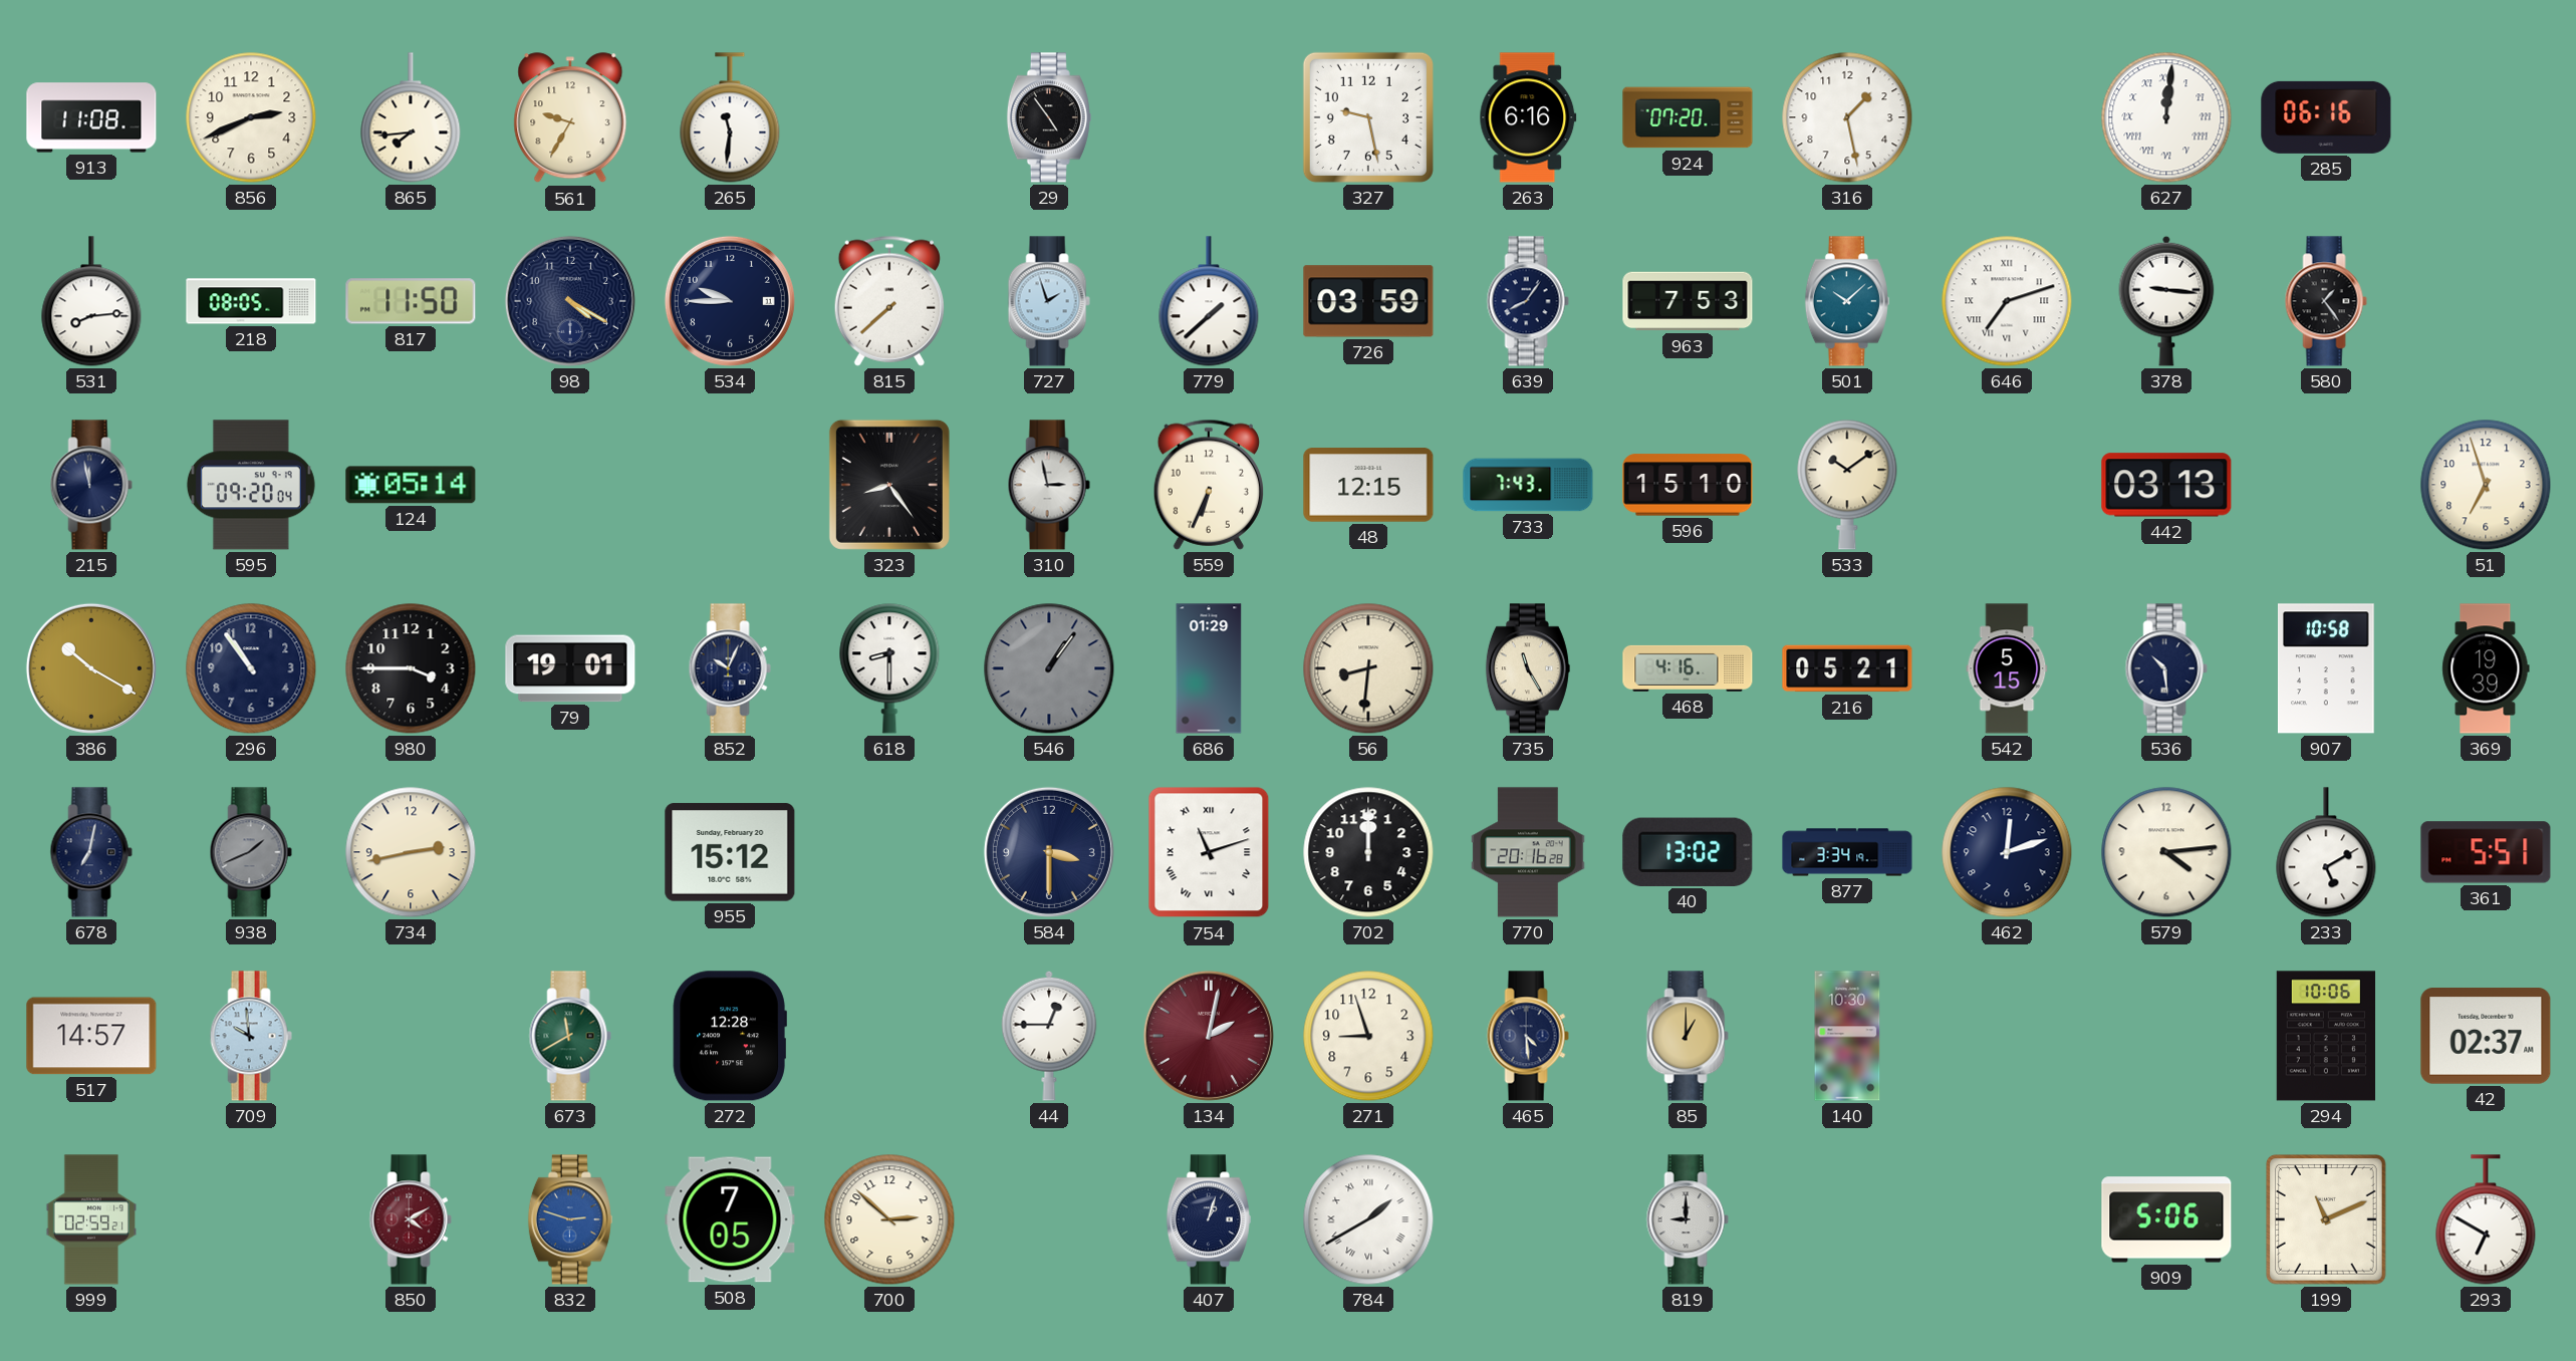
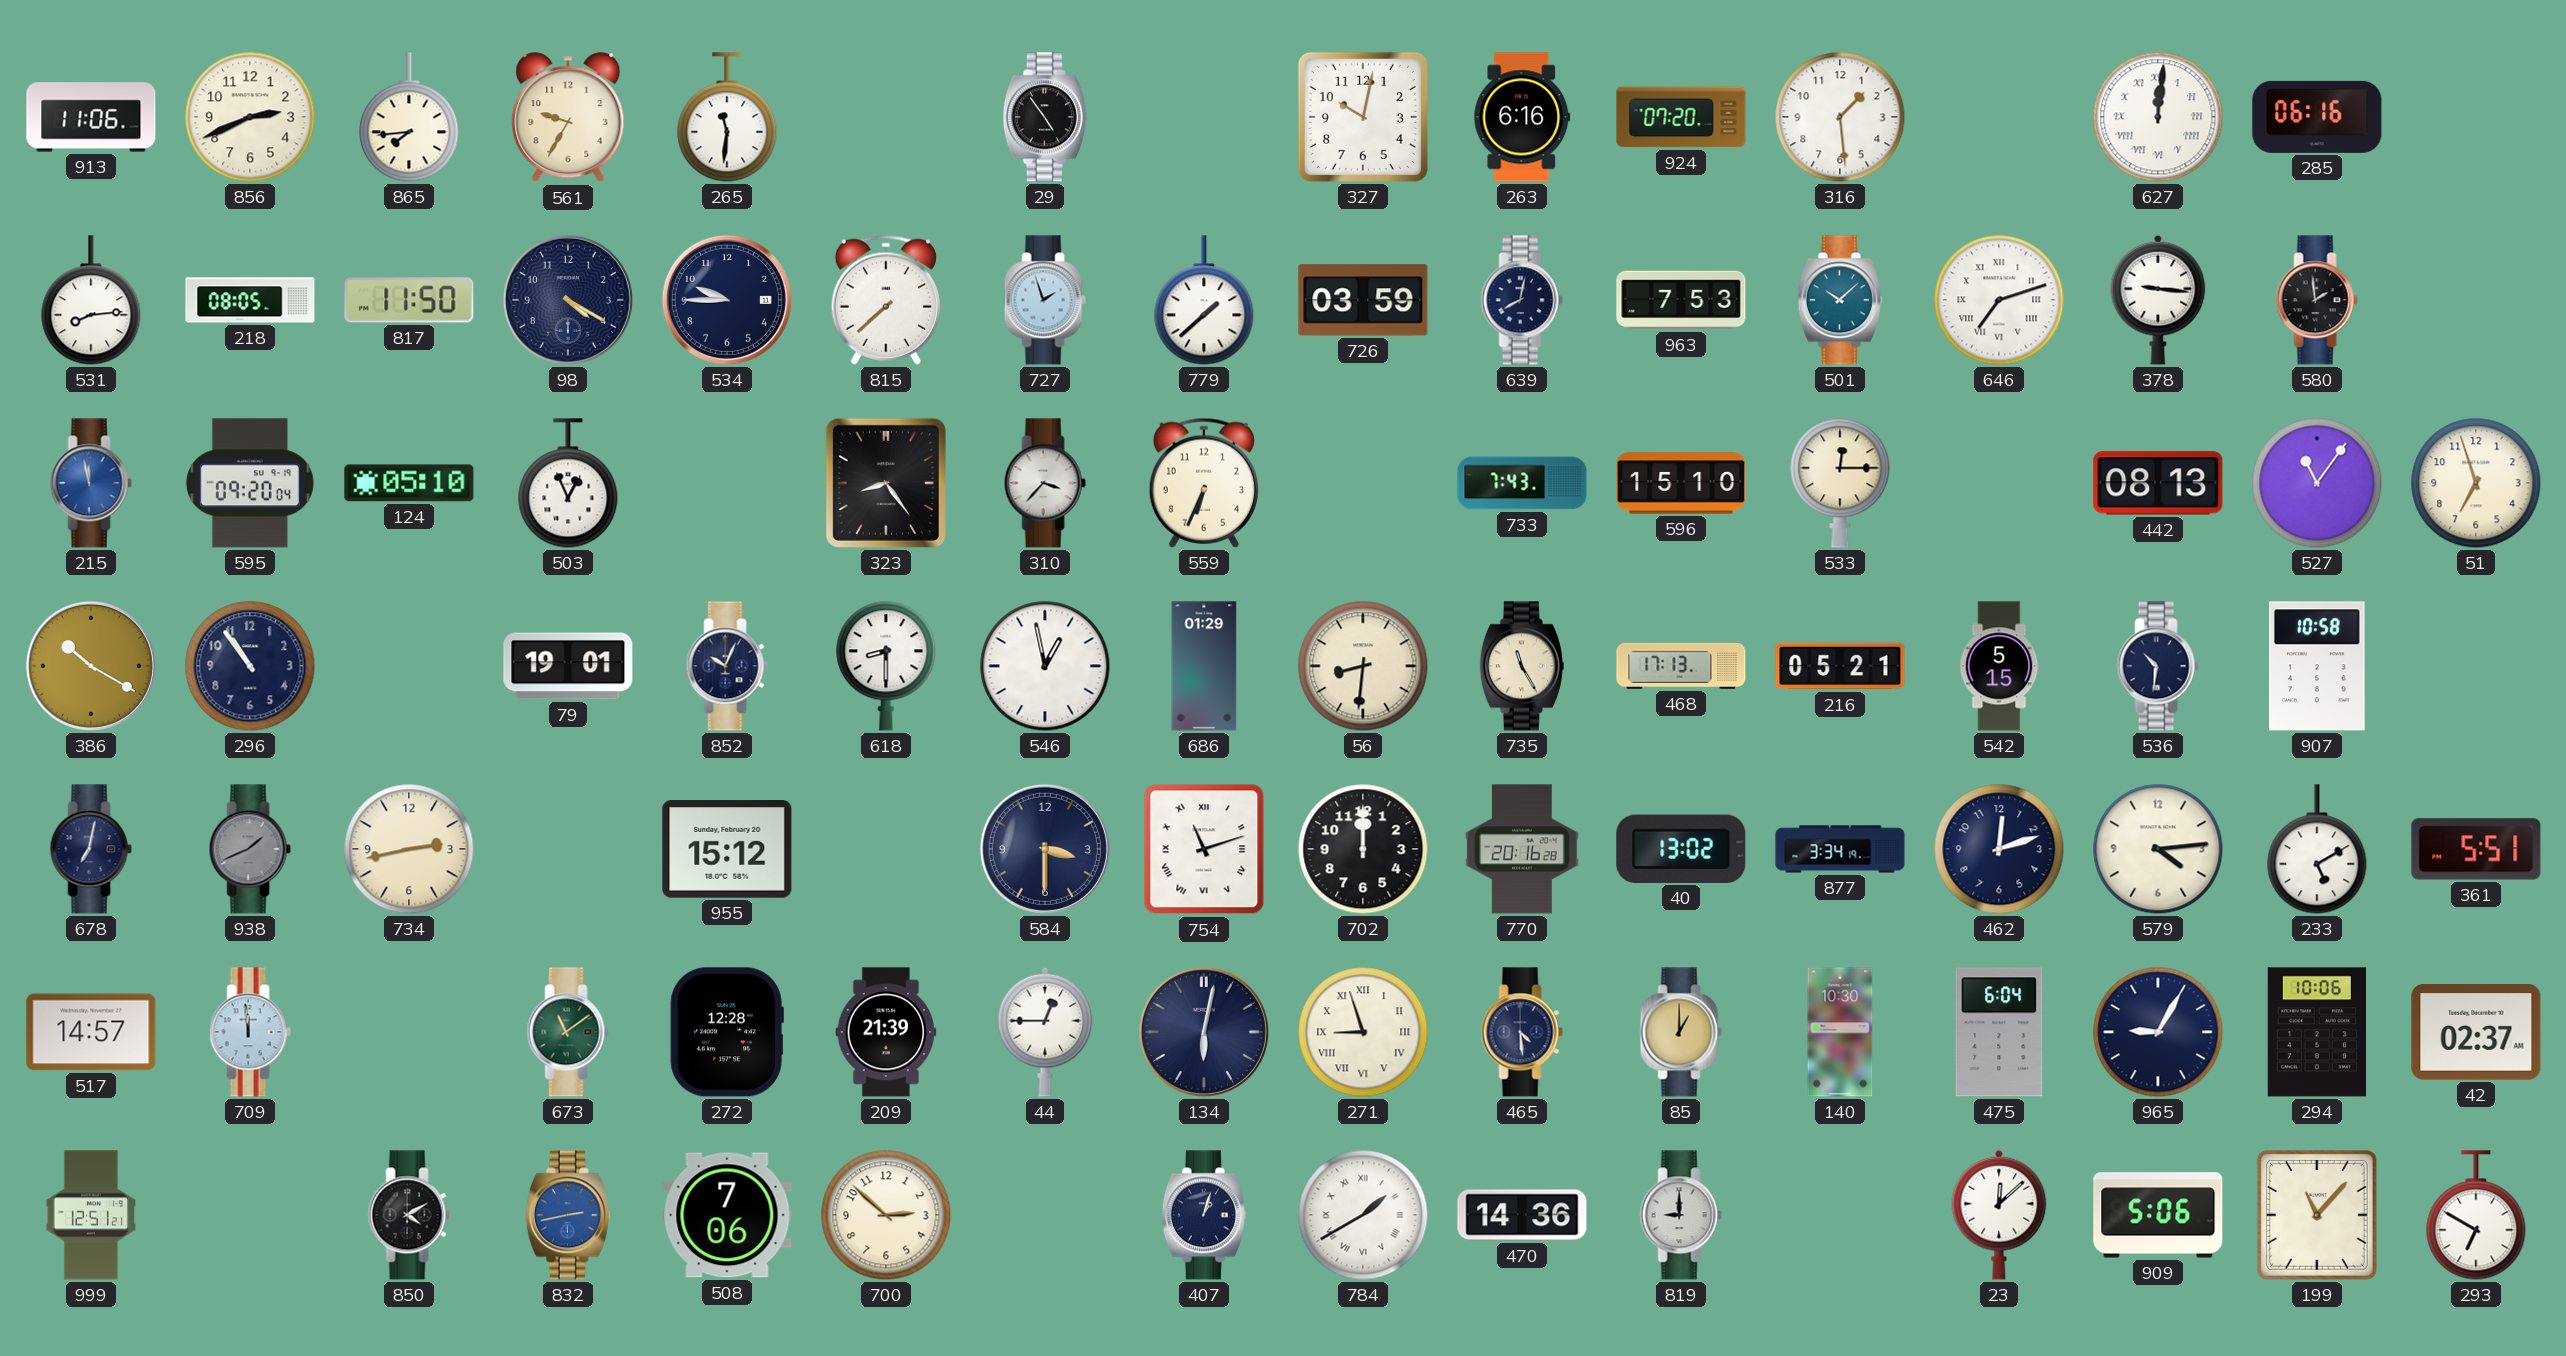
913: 11:08 -> 11:06 (91, 117)
327: 9:28 -> 10:02 (1363, 117)
316: 1:28 -> 1:29 (1840, 117)
639: 8:06 -> 8:02 (1522, 300)
580: 1:24 -> 1:59 (2317, 300)
215 dial: navy -> blue (91, 483)
124: 05:14 -> 05:10 (409, 483)
503: none -> 12:56 (568, 483)
310: 2:58 -> 3:37 (1045, 483)
48: 12:15 -> none (1368, 485)
533: 10:09 -> 12:15 (1840, 483)
442: 03:13 -> 08:13 (2158, 483)
527: none -> 11:06 (2317, 483)
980: 3:45 -> none (411, 668)
546: 1:06 -> 12:58 (1045, 666)
546 dial: grey -> white (1045, 666)
468: 4:16 -> 17:13 (1681, 666)
536: 10:29 -> 10:31 (2158, 666)
369: 19:39 -> none (2486, 668)
709: 9:59 -> 11:59 (250, 1032)
673: 11:40 -> 11:09 (568, 1032)
209: none -> 21:39 (886, 1032)
134: 2:02 -> 6:02 (1204, 1032)
134 dial: burgundy -> navy (1204, 1032)
271 numerals: Arabic -> Roman (1363, 1032)
475: none -> 6:04 (1999, 1032)
965: none -> 9:05 (2158, 1032)
999: 02:59 -> 12:51 (91, 1215)
850 dial: burgundy -> black (409, 1215)
832: 2:48 -> 2:43 (568, 1215)
508: 7:05 -> 7:06 (727, 1215)
470: none -> 14:36 (1522, 1215)
23: none -> 12:08 (1999, 1215)
199: 11:11 -> 11:07 (2318, 1216)
